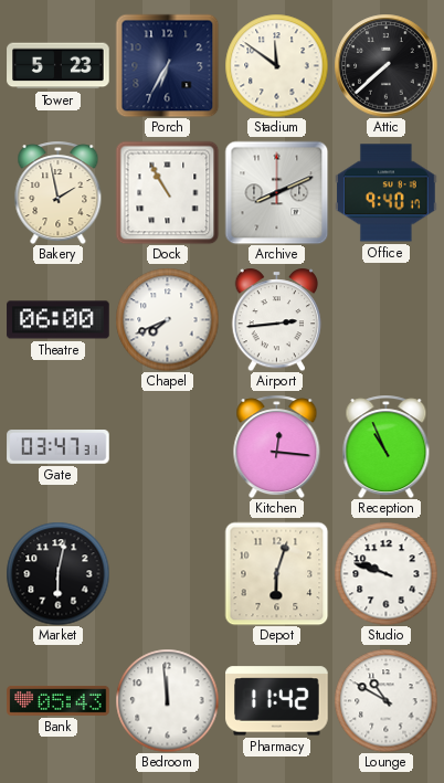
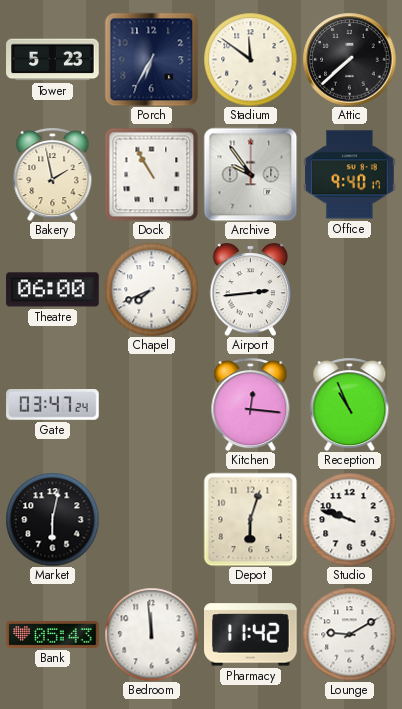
Archive: 8:11 -> 9:54 (250, 174)
Gate: 03:47:31 -> 03:47:24 (53, 405)
Lounge: 10:50 -> 9:10 (349, 634)
